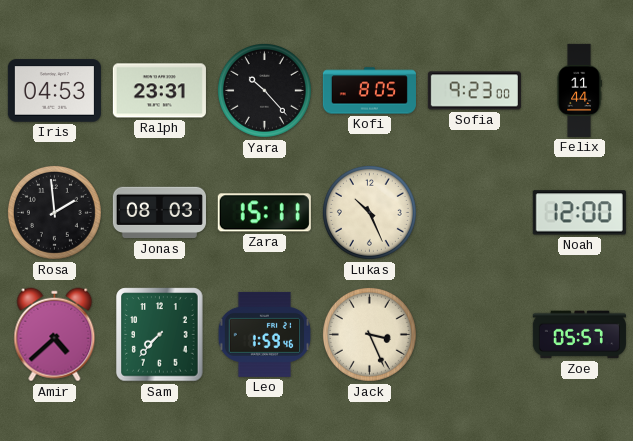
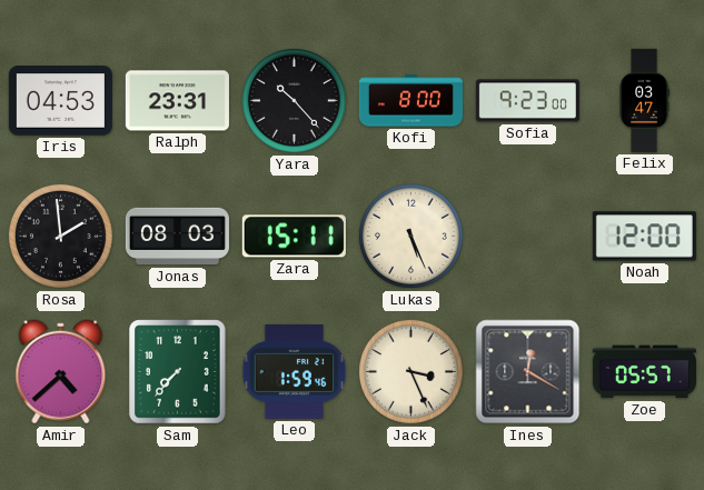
Kofi: 8:05 -> 8:00 (410, 101)
Felix: 11:44 -> 03:47 (644, 100)
Lukas: 10:26 -> 5:26 (410, 236)
Ines: none -> 12:20 (528, 372)
